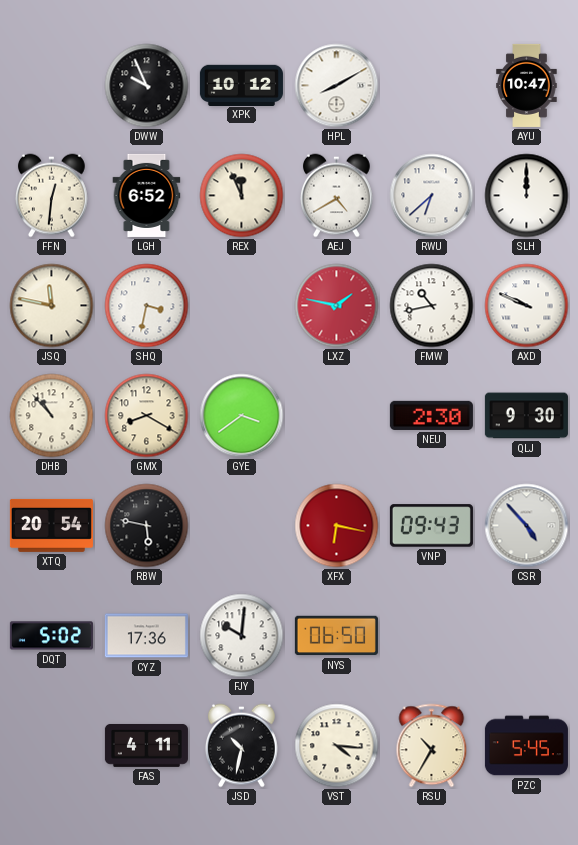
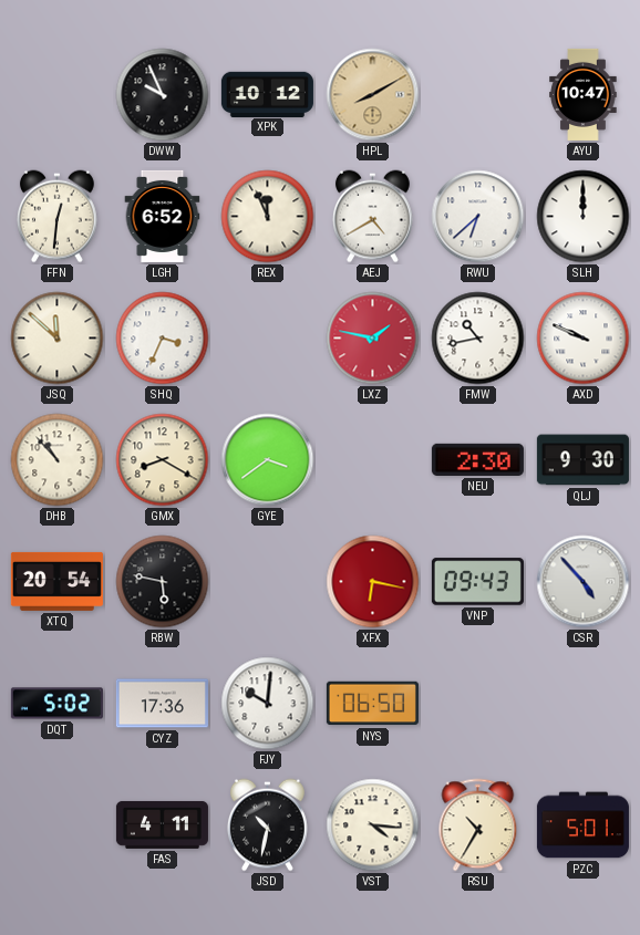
HPL dial: white -> champagne (373, 95)
JSQ: 11:47 -> 11:52 (58, 339)
SHQ: 3:32 -> 3:34 (163, 339)
PZC: 5:45 -> 5:01 (582, 825)
